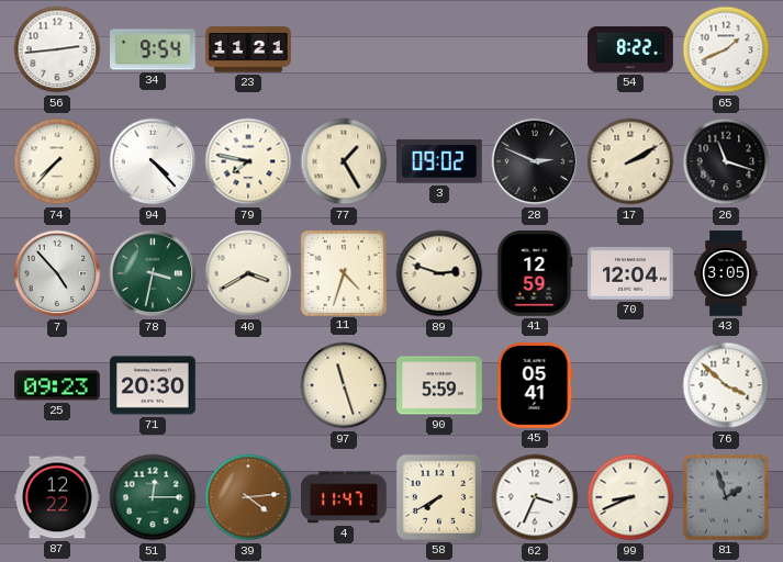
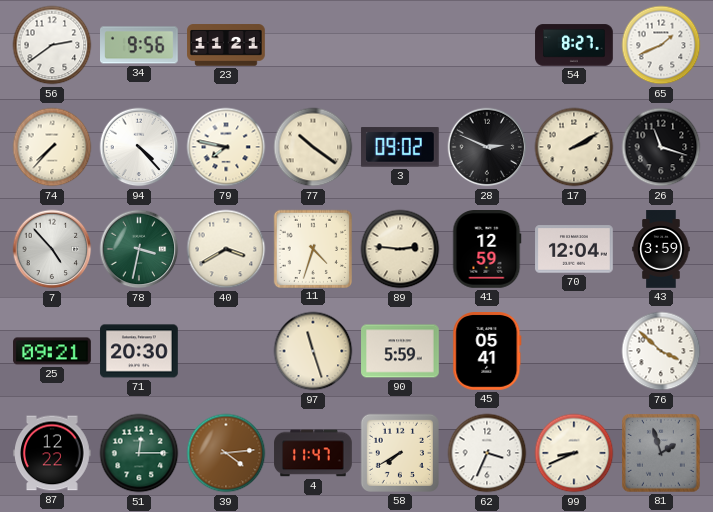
56: 2:44 -> 2:39 (52, 45)
34: 9:54 -> 9:56 (140, 45)
54: 8:22 -> 8:27 (574, 45)
77: 1:25 -> 10:21 (313, 147)
89: 2:48 -> 2:46 (400, 249)
43: 3:05 -> 3:59 (661, 249)
25: 09:23 -> 09:21 (52, 351)
